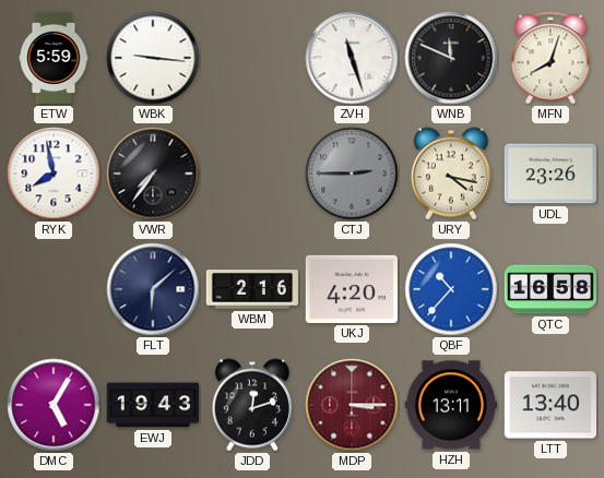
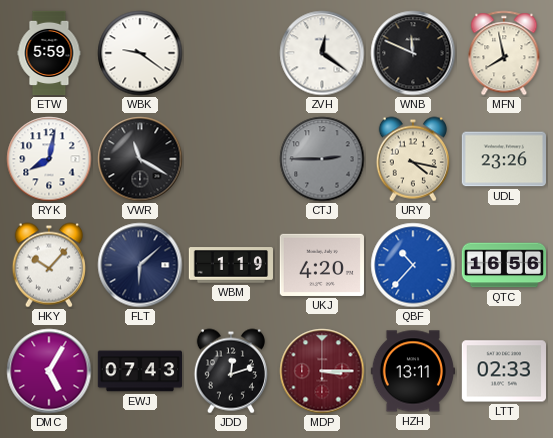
WBK: 9:16 -> 9:21 (140, 53)
ZVH: 11:27 -> 12:21 (322, 53)
MFN: 8:03 -> 7:58 (504, 53)
RYK: 7:58 -> 8:02 (49, 159)
VWR: 7:36 -> 11:20 (140, 159)
HKY: none -> 10:07 (49, 265)
WBM: 2:16 -> 1:19 (230, 265)
QTC: 16:58 -> 16:56 (503, 265)
EWJ: 19:43 -> 07:43 (139, 371)
LTT: 13:40 -> 02:33 (503, 371)
